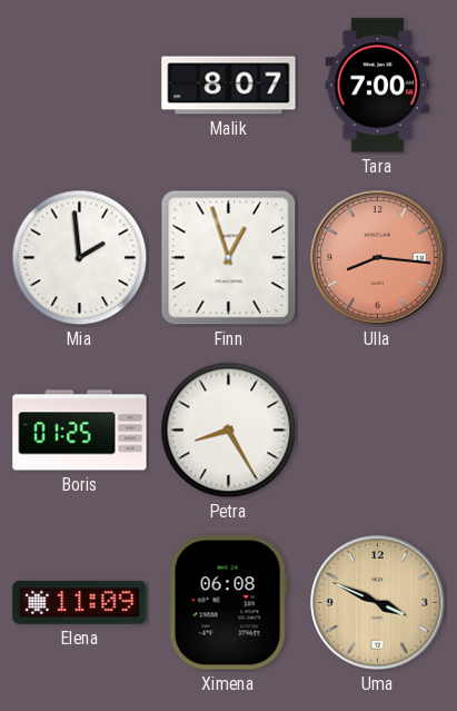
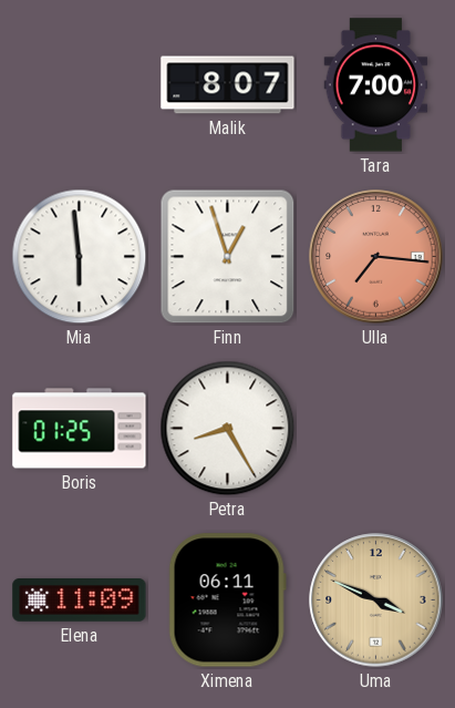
Mia: 1:59 -> 5:59 (80, 257)
Ulla: 8:16 -> 7:16 (376, 257)
Ximena: 06:08 -> 06:11 (227, 601)
